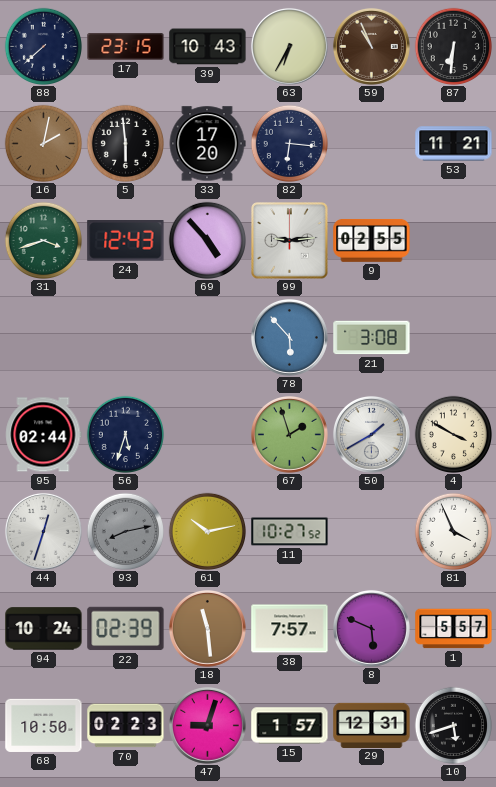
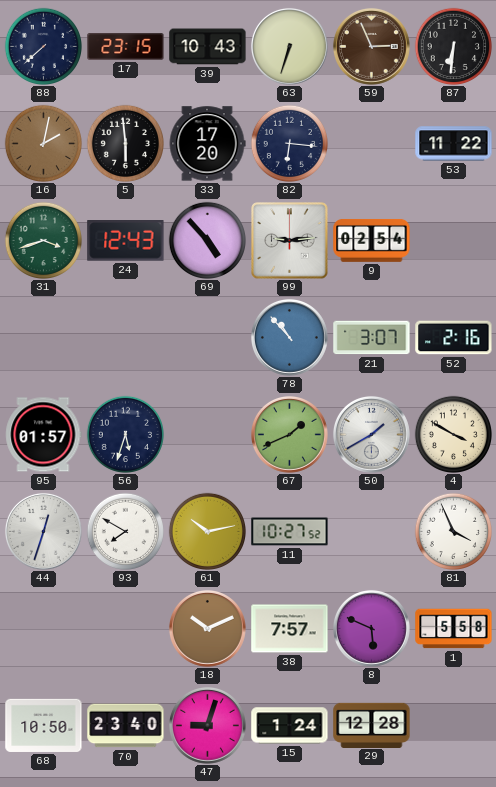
63: 6:35 -> 6:33 (289, 46)
59: 10:56 -> 2:56 (371, 46)
53: 11:21 -> 11:22 (454, 144)
9: 02:55 -> 02:54 (372, 240)
78: 5:53 -> 10:53 (289, 337)
21: 3:08 -> 3:07 (372, 338)
52: none -> 2:16 (454, 338)
95: 02:44 -> 01:57 (44, 435)
67: 1:57 -> 1:41 (289, 434)
93: 8:13 -> 7:50 (125, 531)
93 dial: grey -> white (125, 531)
94: 10:24 -> none (44, 629)
22: 02:39 -> none (126, 629)
18: 11:29 -> 10:11 (207, 628)
1: 5:57 -> 5:58 (454, 629)
70: 02:23 -> 23:40 (126, 726)
15: 1:57 -> 1:24 (290, 726)
29: 12:31 -> 12:28 (372, 725)
10: 5:42 -> none (453, 725)
